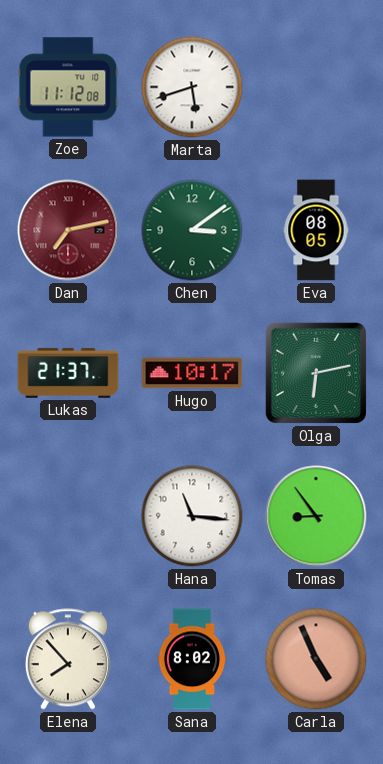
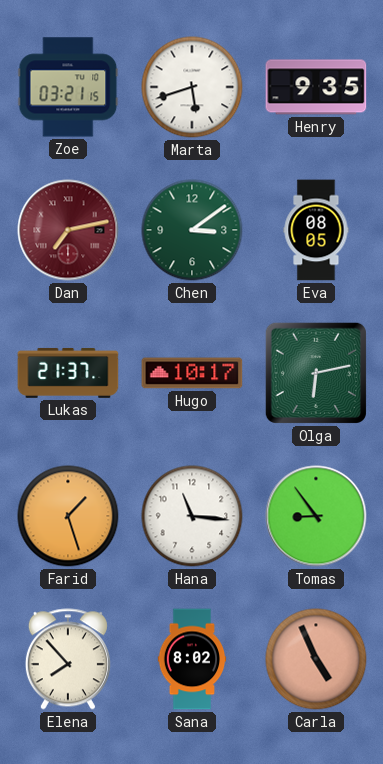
Zoe: 11:12 -> 03:21 (68, 87)
Henry: none -> 9:35 (316, 87)
Farid: none -> 1:27 (68, 516)
